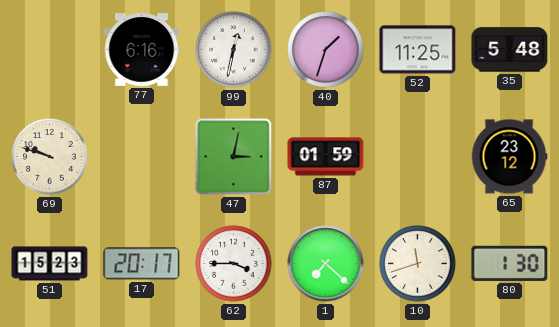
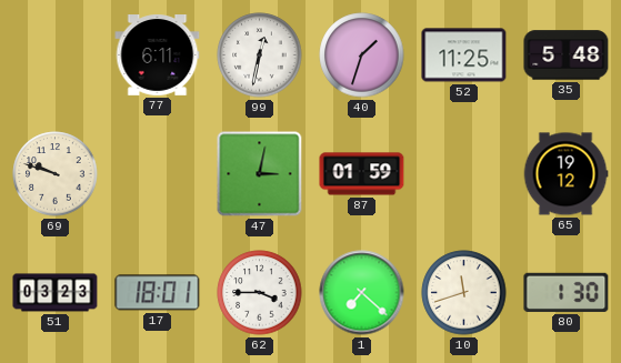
77: 6:16 -> 6:11 (158, 56)
65: 23:12 -> 19:12 (565, 174)
51: 15:23 -> 03:23 (56, 293)
17: 20:17 -> 18:01 (158, 293)
